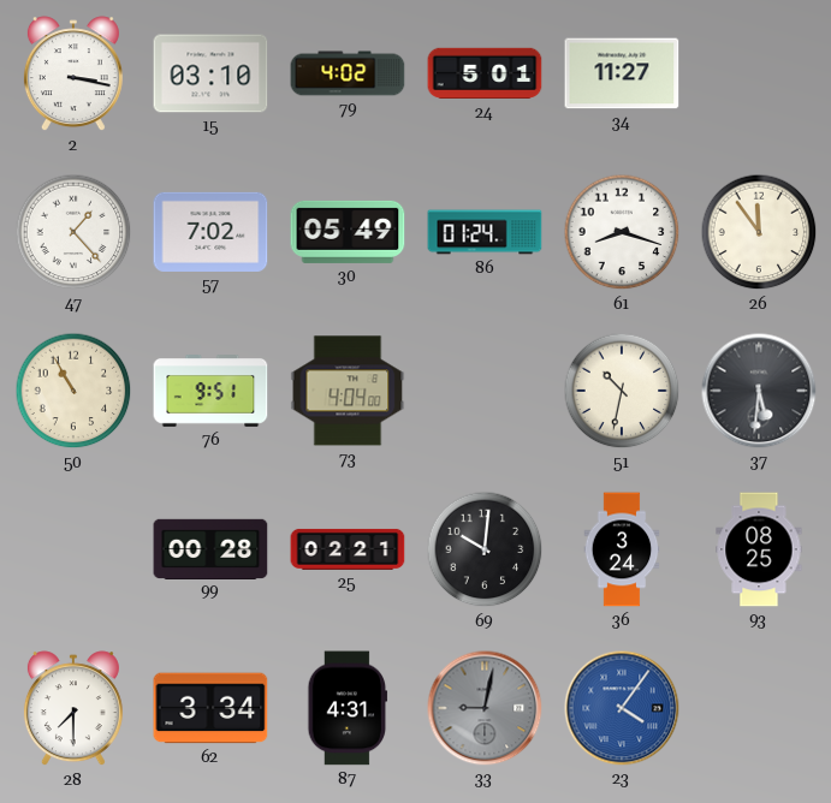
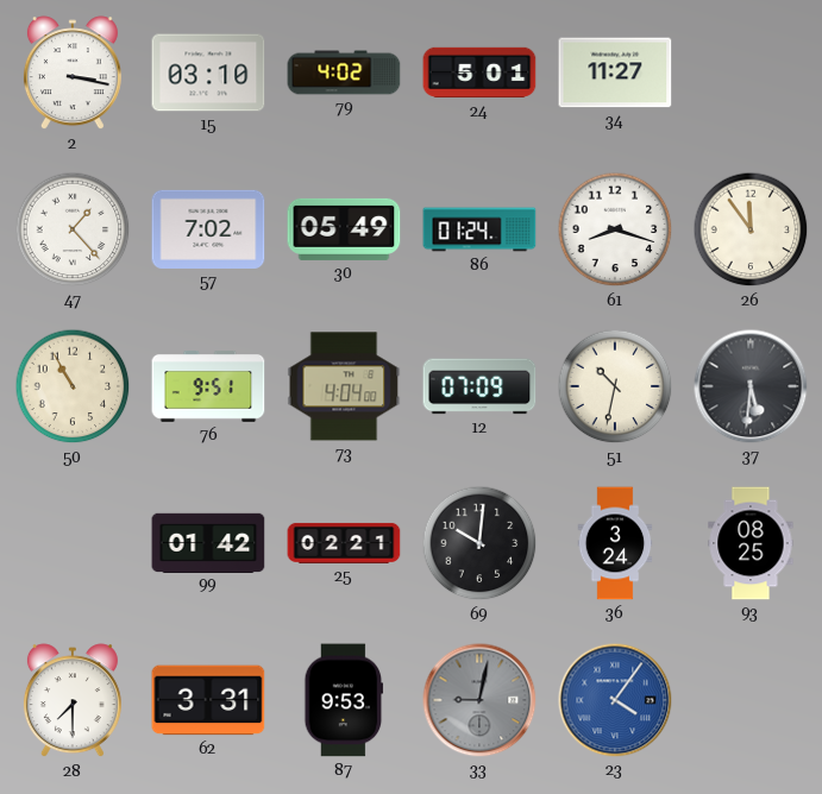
12: none -> 07:09 (479, 386)
99: 00:28 -> 01:42 (208, 542)
62: 3:34 -> 3:31 (208, 700)
87: 4:31 -> 9:53 (344, 700)
